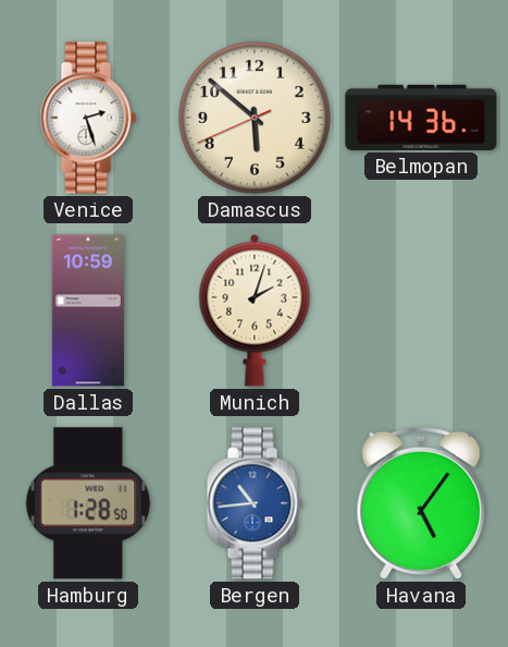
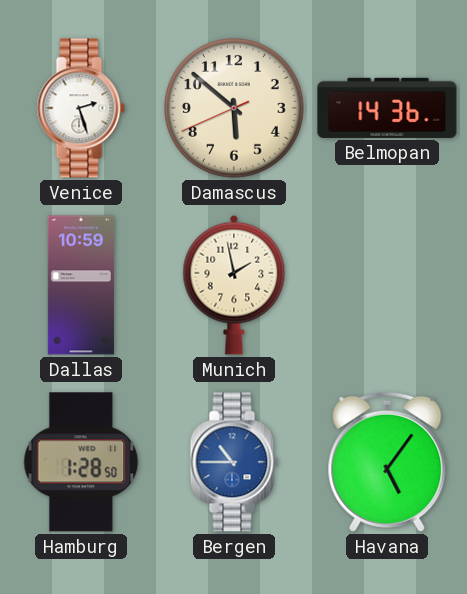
Munich: 2:03 -> 1:58 (234, 285)
Bergen: 10:44 -> 10:45 (234, 462)
